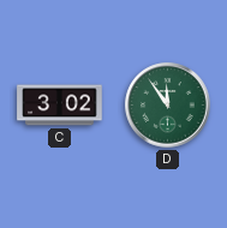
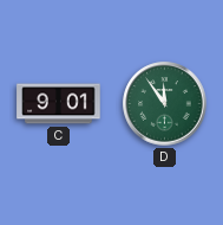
C: 3:02 -> 9:01 (59, 104)
